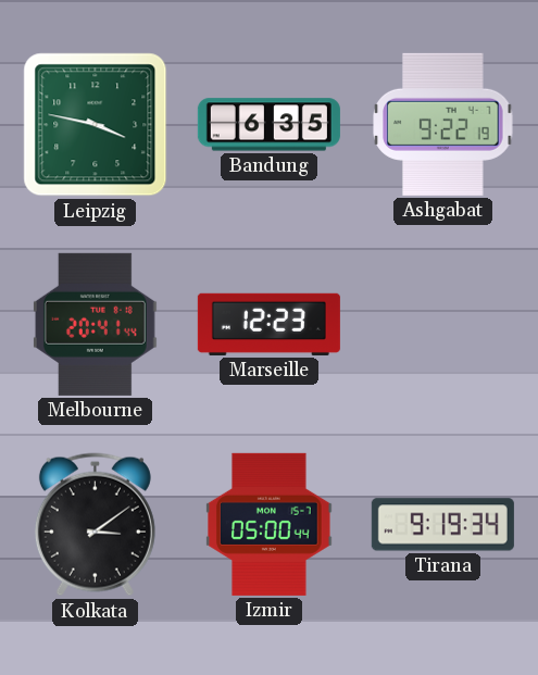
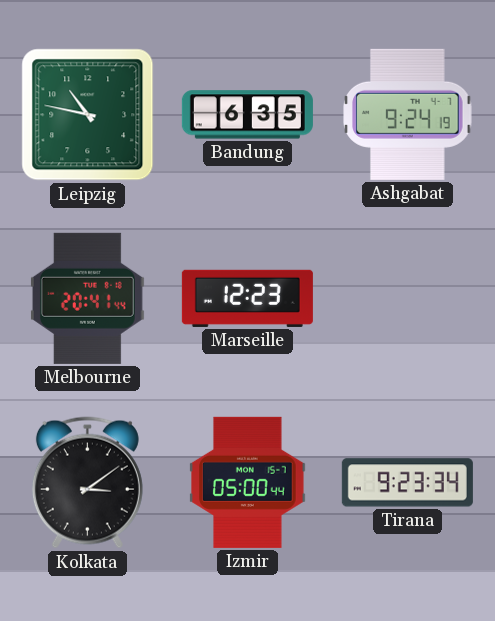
Leipzig: 3:47 -> 10:47 (88, 115)
Ashgabat: 9:22 -> 9:24 (408, 114)
Tirana: 9:19 -> 9:23 (407, 483)
